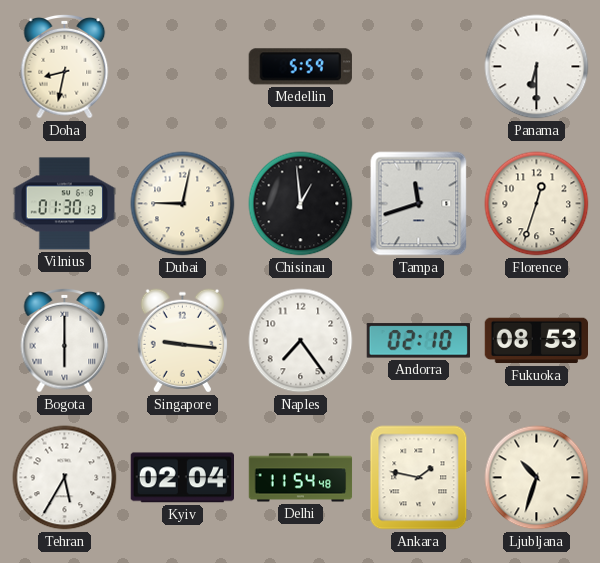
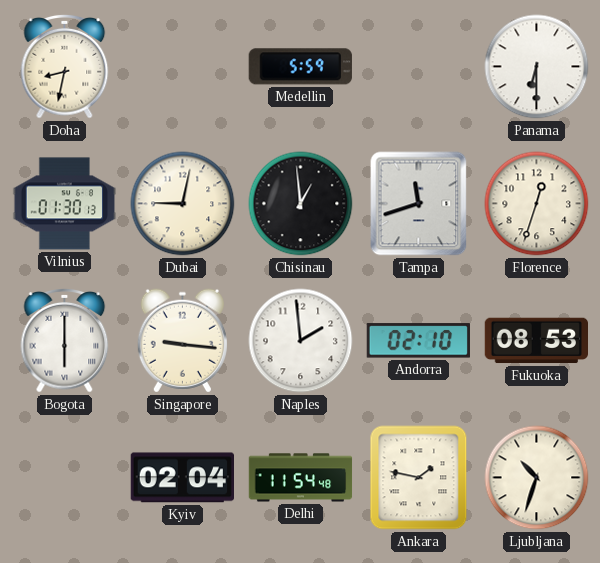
Naples: 7:24 -> 1:59 (301, 341)
Tehran: 5:35 -> none (65, 478)
